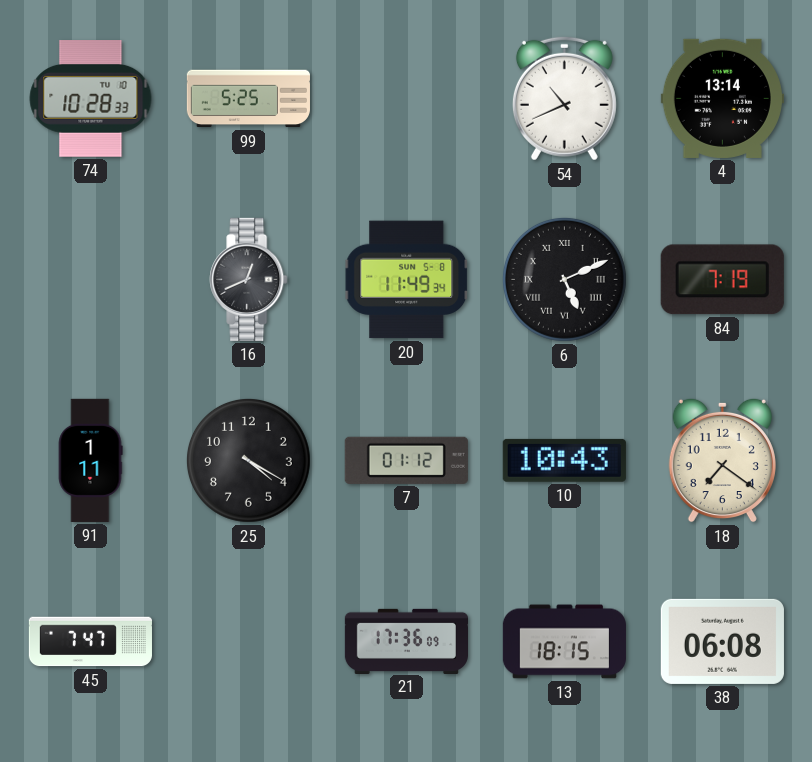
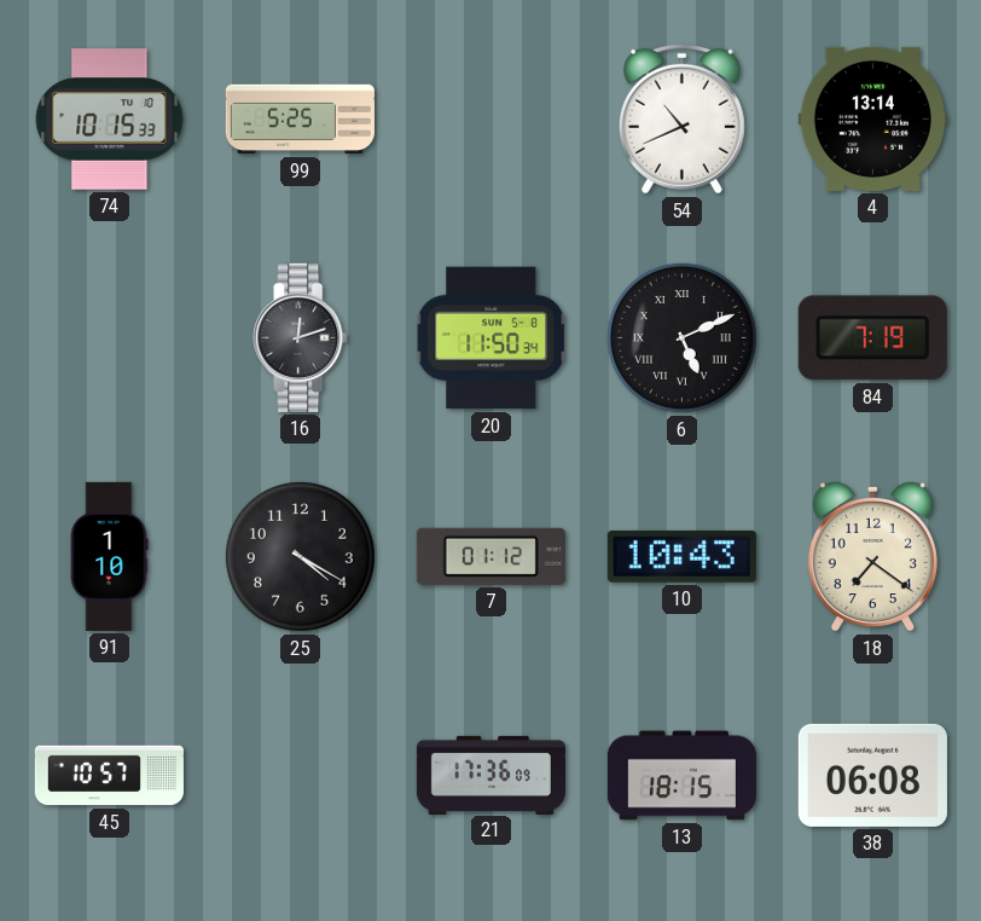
74: 10:28 -> 10:15 (110, 120)
16: 12:41 -> 12:12 (301, 337)
20: 11:49 -> 11:50 (492, 338)
91: 1:11 -> 1:10 (109, 556)
45: 7:47 -> 10:57 (109, 776)
